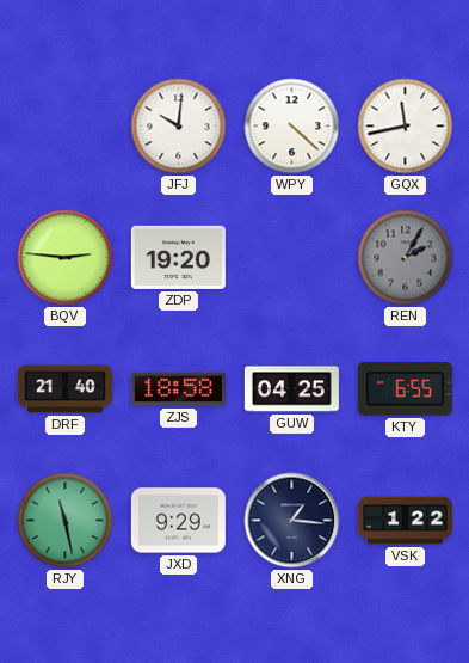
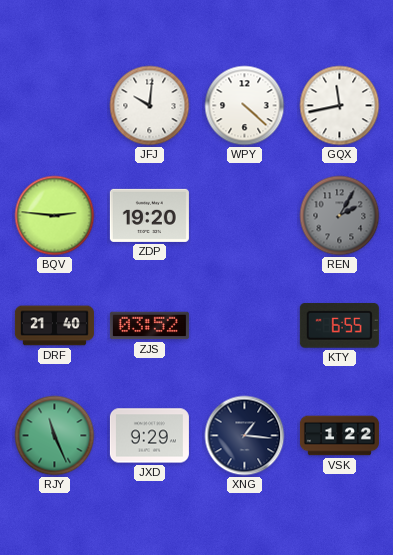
ZJS: 18:58 -> 03:52 (149, 326)
GUW: 04:25 -> none (291, 389)
RJY: 11:28 -> 11:26 (55, 436)
